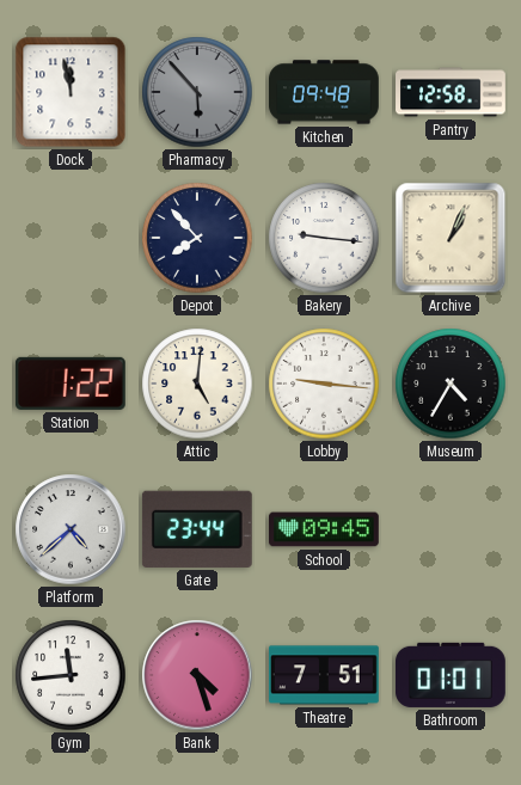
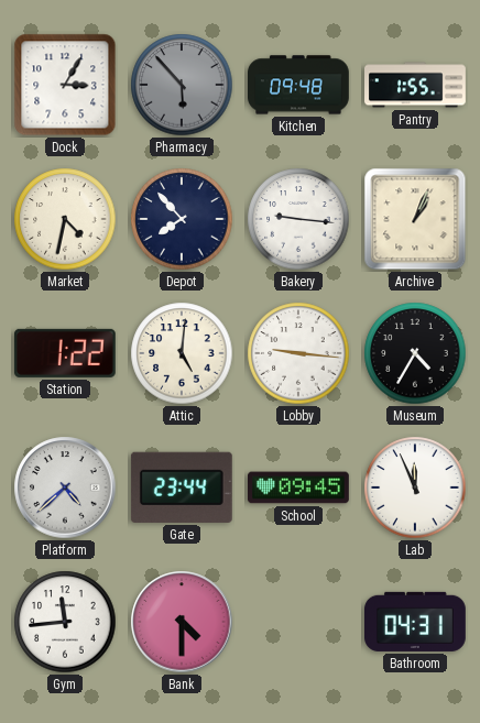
Dock: 11:58 -> 3:05 (65, 85)
Pantry: 12:58 -> 1:55 (415, 85)
Market: none -> 4:32 (65, 219)
Lab: none -> 11:56 (415, 488)
Bank: 4:27 -> 4:30 (182, 622)
Theatre: 7:51 -> none (325, 675)
Bathroom: 01:01 -> 04:31 (416, 622)
